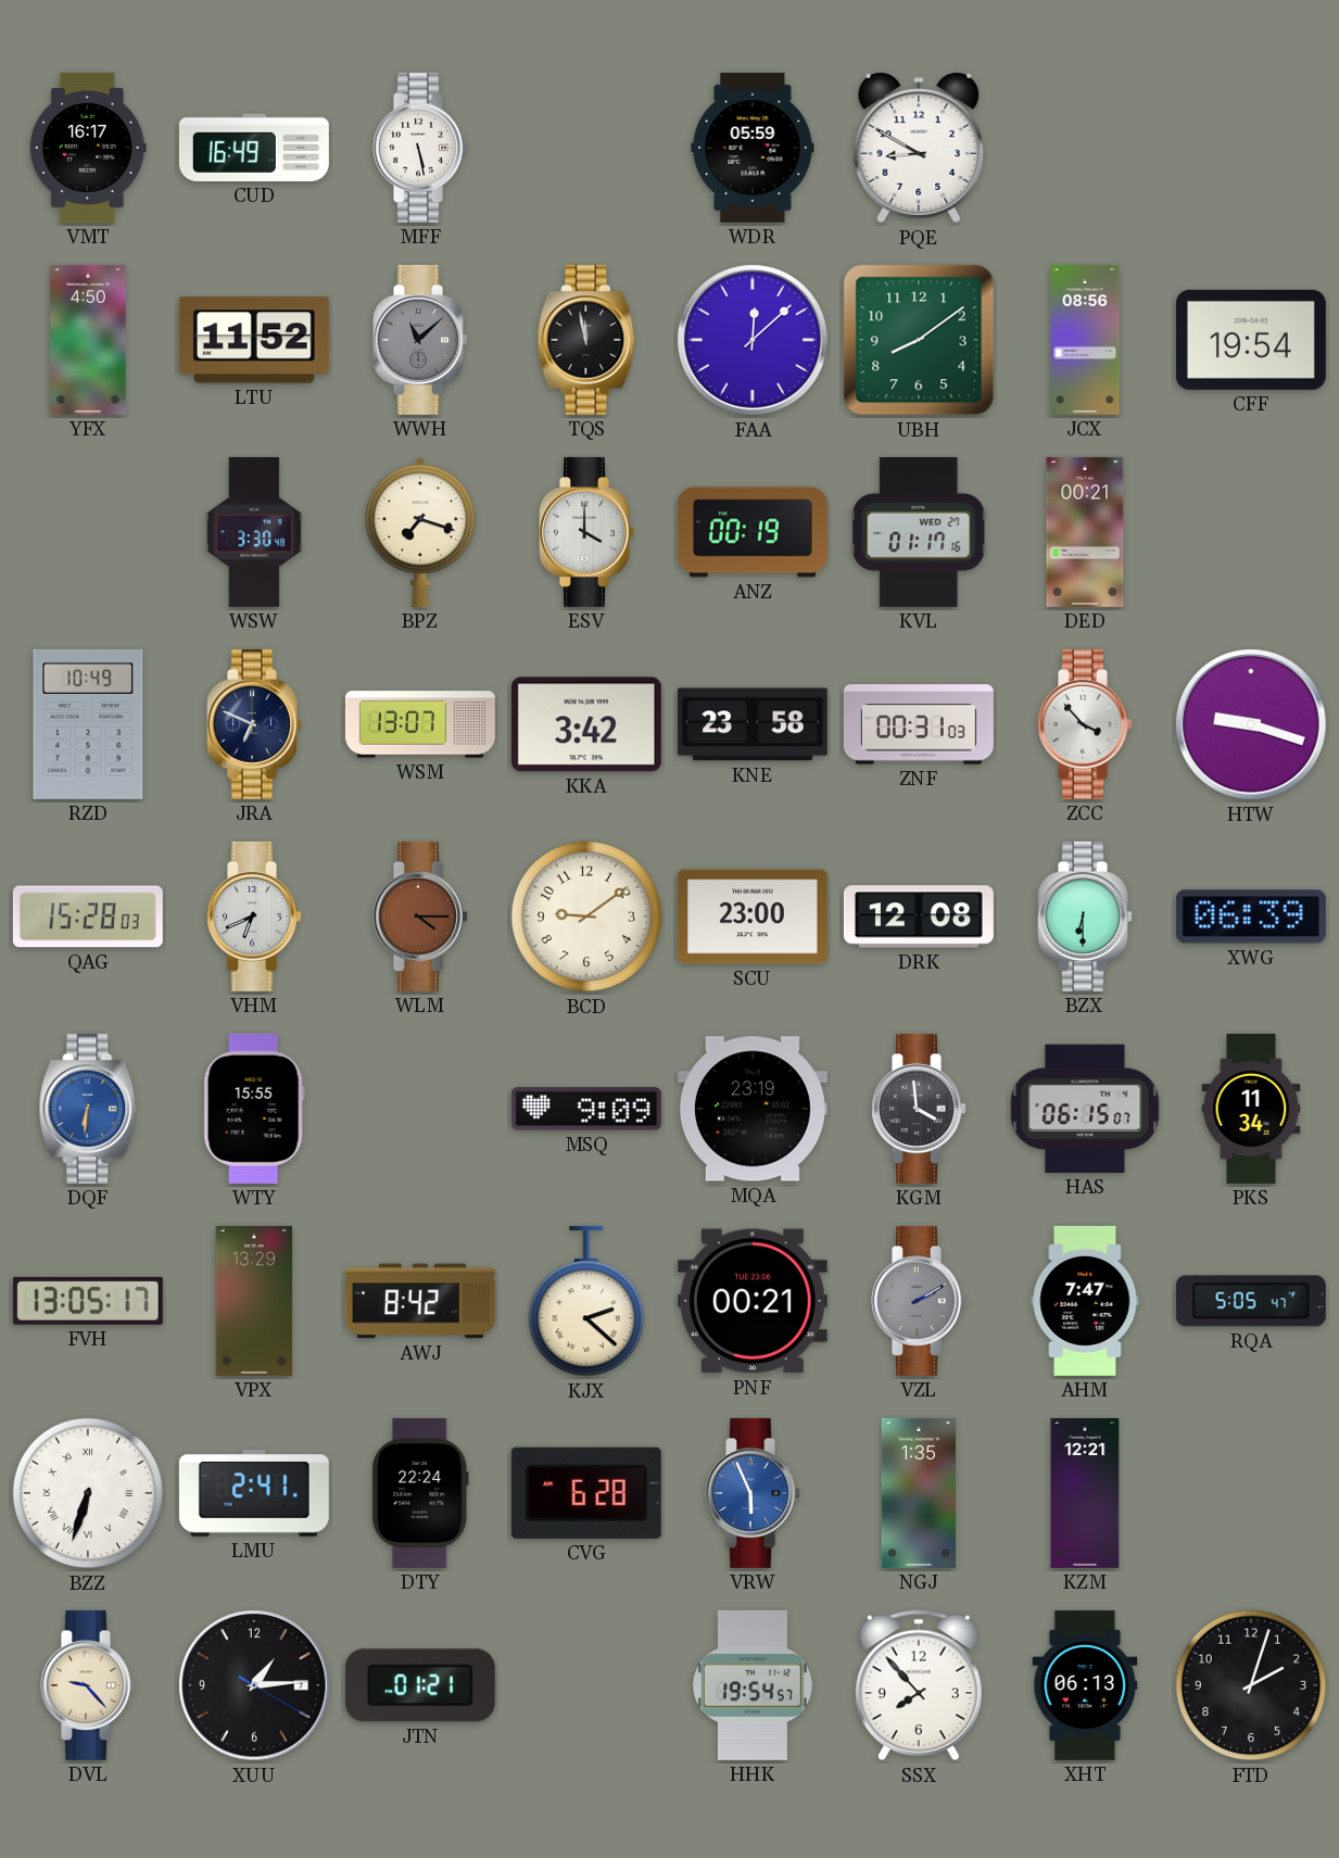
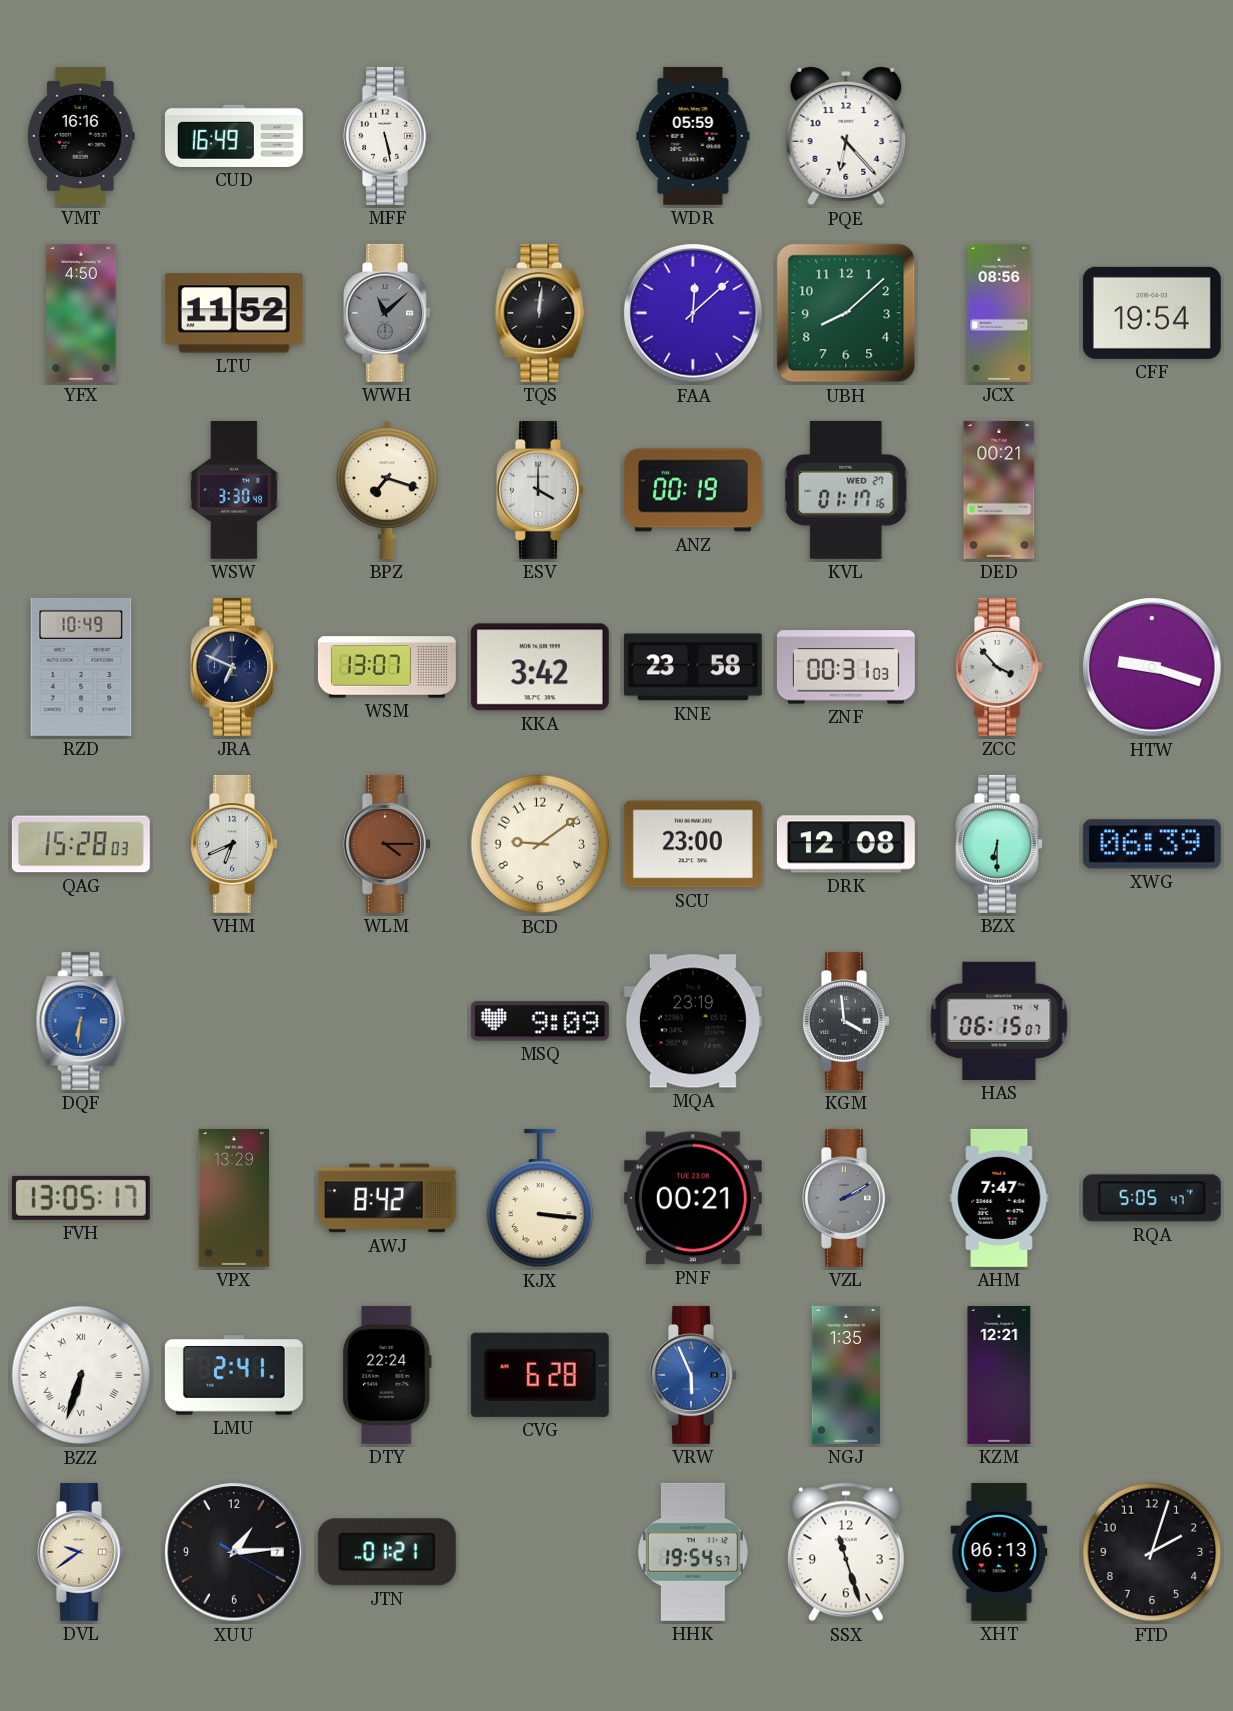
VMT: 16:17 -> 16:16 (81, 136)
PQE: 8:50 -> 6:23 (846, 136)
TQS: 11:58 -> 12:01 (540, 313)
UBH: 8:09 -> 8:08 (846, 313)
WTY: 15:55 -> none (254, 1109)
PKS: 11:34 -> none (1251, 1109)
KJX: 2:22 -> 3:16 (540, 1198)
DVL: 9:23 -> 9:39 (81, 1552)
SSX: 7:53 -> 11:27 (846, 1552)
